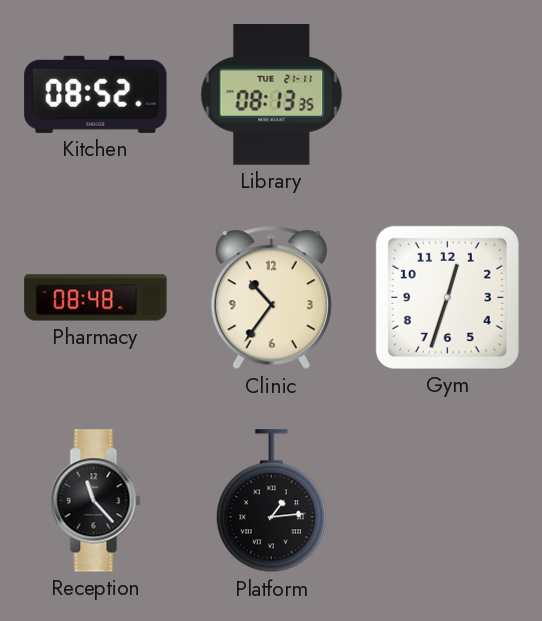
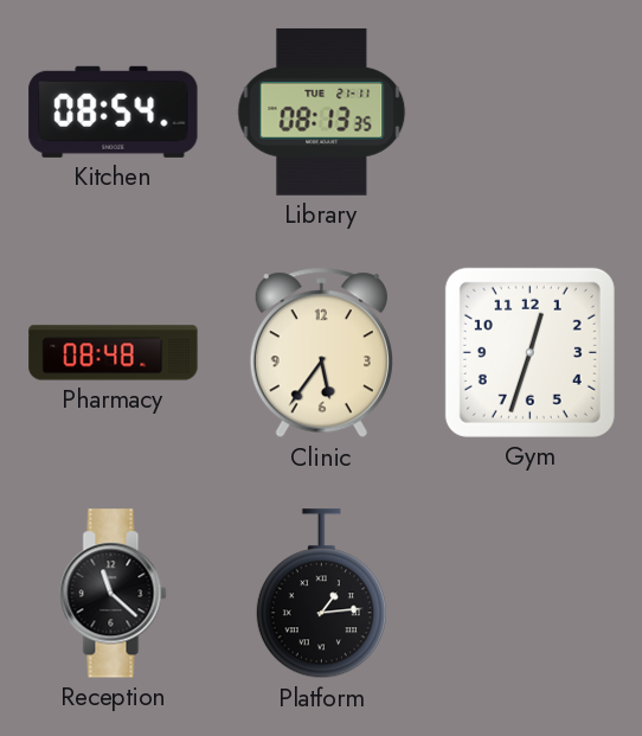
Kitchen: 08:52 -> 08:54 (114, 111)
Clinic: 10:36 -> 5:36 (321, 353)
Reception: 11:23 -> 11:22 (114, 594)
